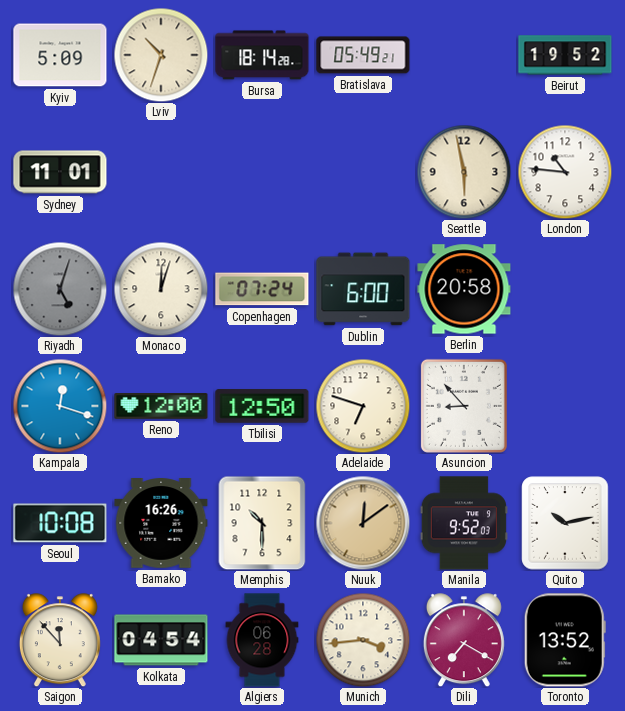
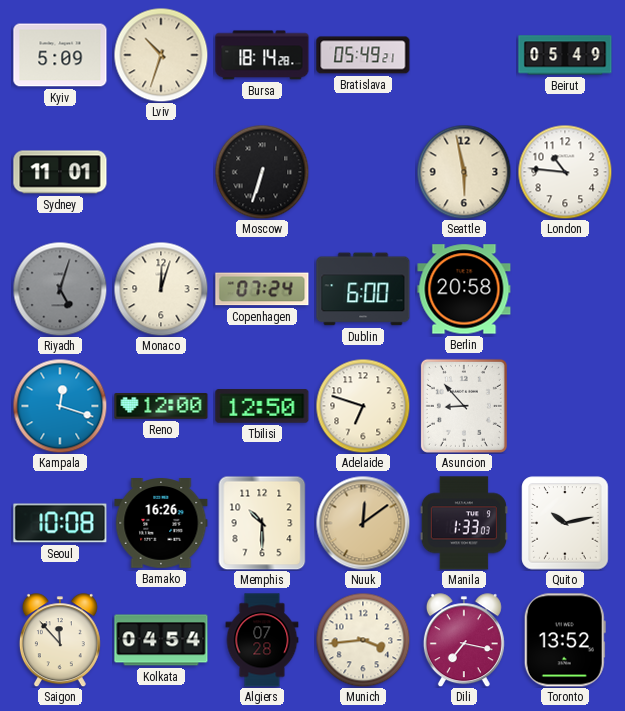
Beirut: 19:52 -> 05:49 (565, 55)
Moscow: none -> 6:33 (262, 172)
Manila: 9:52 -> 1:33 (464, 523)
Algiers: 06:28 -> 07:28 (262, 640)
Dili: 7:20 -> 7:17 (464, 640)
